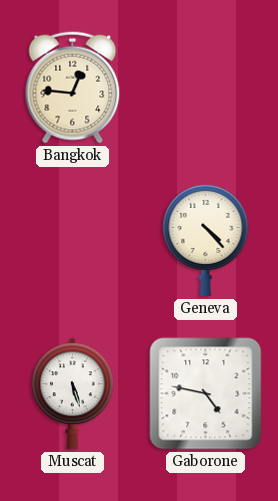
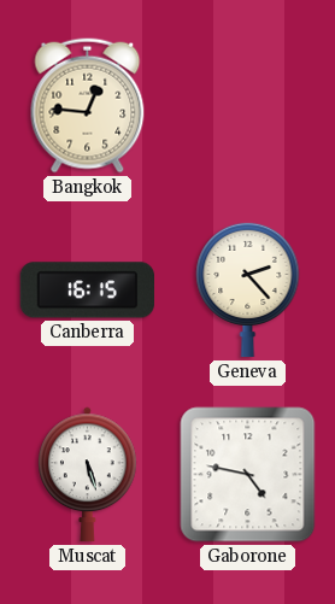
Canberra: none -> 16:15 (87, 291)
Geneva: 4:23 -> 2:23 (248, 289)
